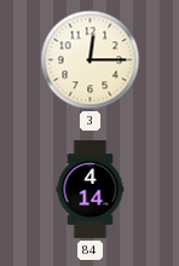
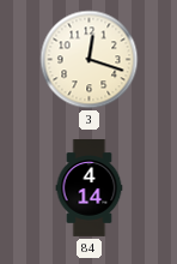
3: 12:15 -> 12:18 (90, 60)
